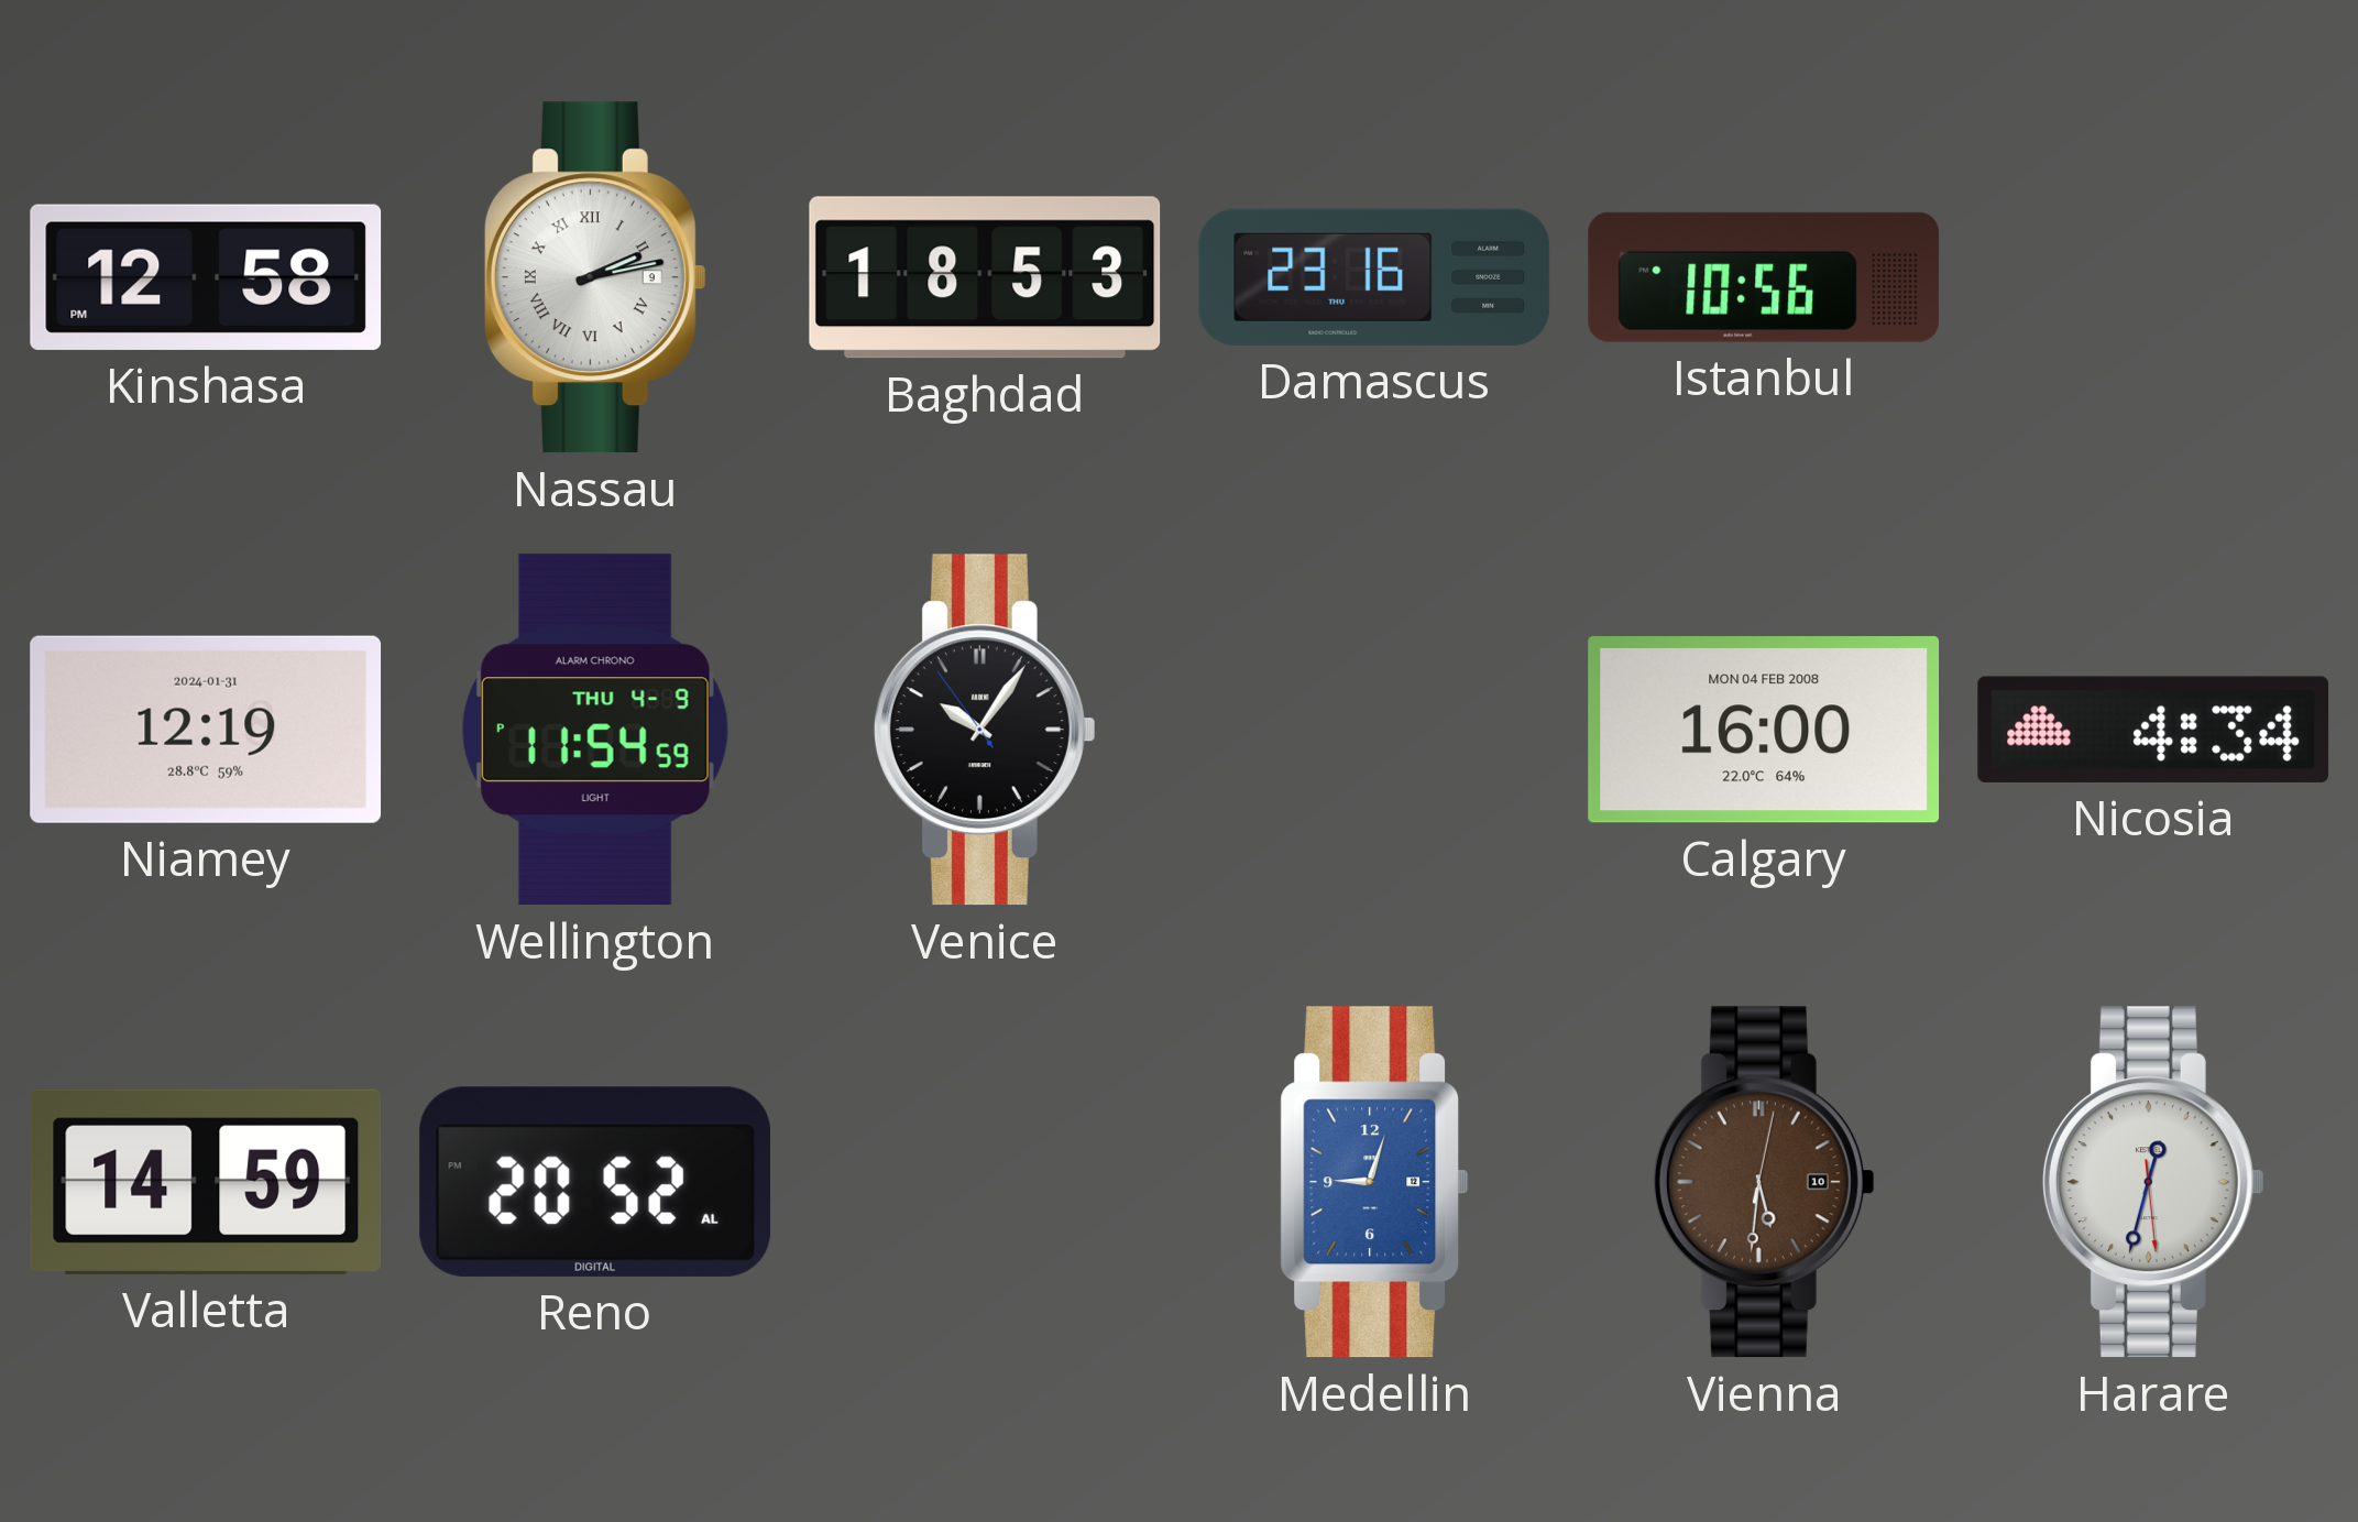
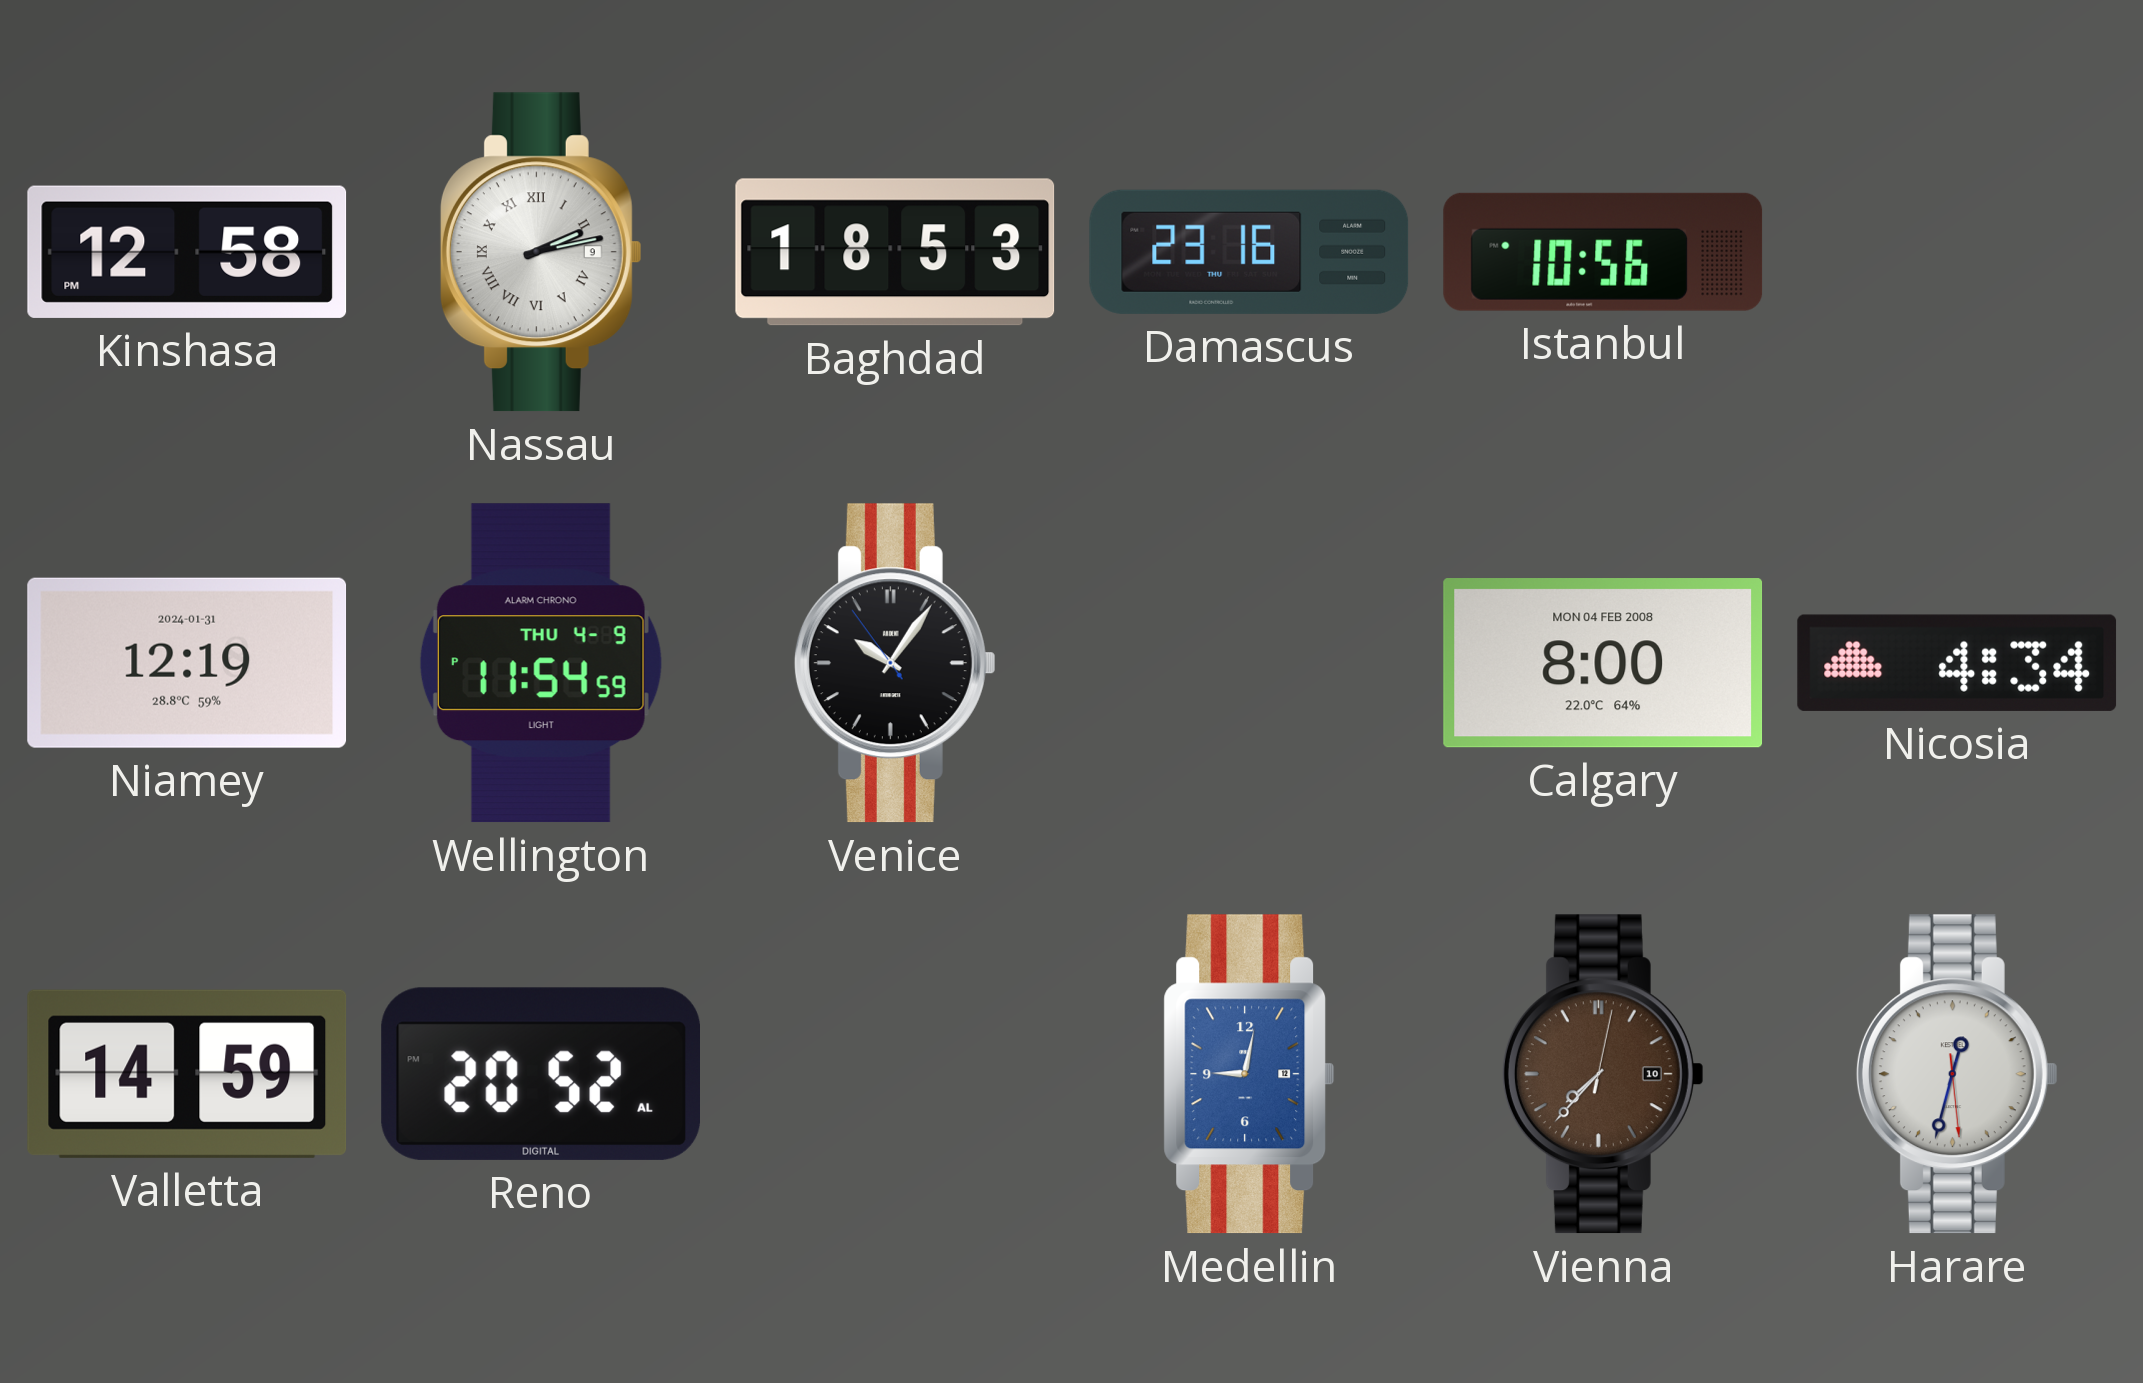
Calgary: 16:00 -> 8:00 (1603, 663)
Medellin: 9:03 -> 9:02 (1249, 1074)
Vienna: 5:31 -> 7:37 (1603, 1074)
